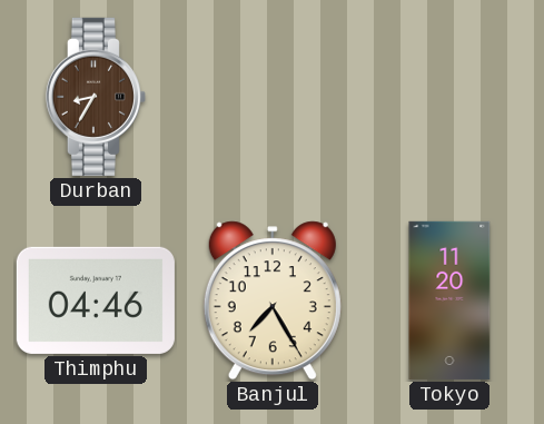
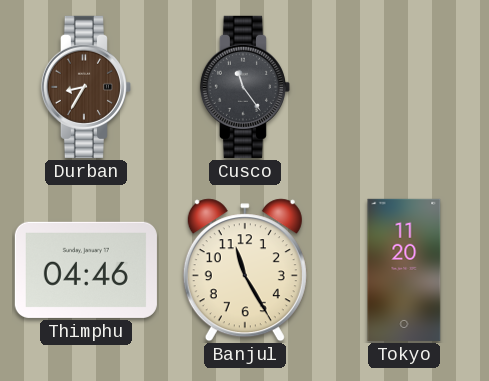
Cusco: none -> 11:24 (245, 87)
Banjul: 7:25 -> 11:25 (245, 270)
